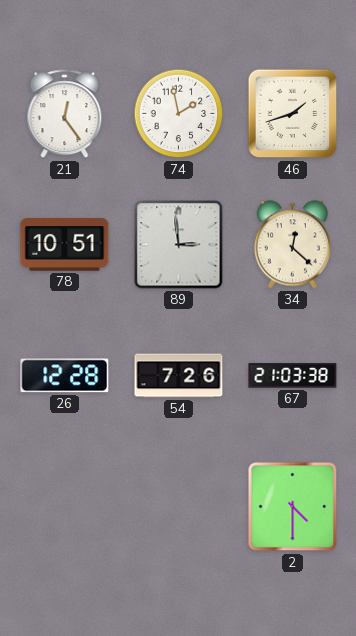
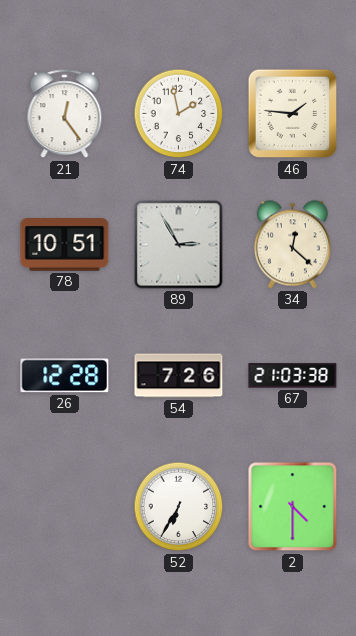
46: 1:42 -> 1:46 (293, 114)
89: 2:59 -> 2:55 (179, 245)
52: none -> 6:35 (179, 507)
